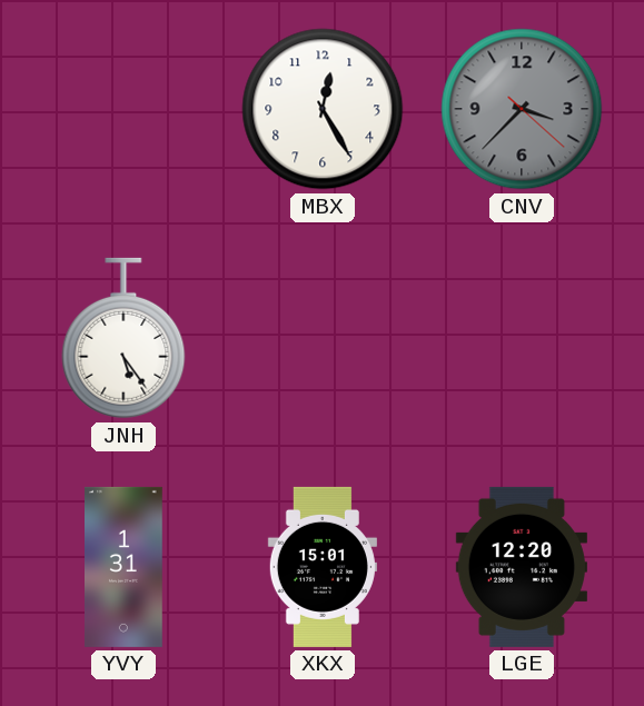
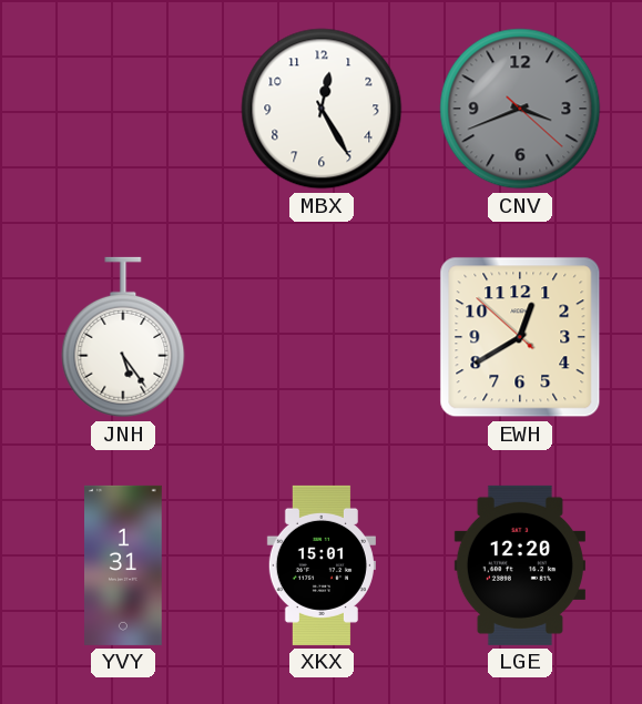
CNV: 3:37 -> 3:41 (520, 109)
EWH: none -> 12:39 (520, 337)
